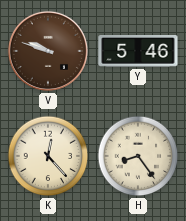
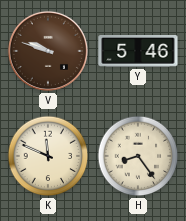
K: 12:23 -> 11:49 (48, 156)
